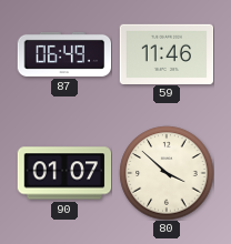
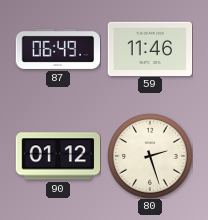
90: 01:07 -> 01:12 (58, 156)
80: 3:52 -> 2:27 (150, 156)
